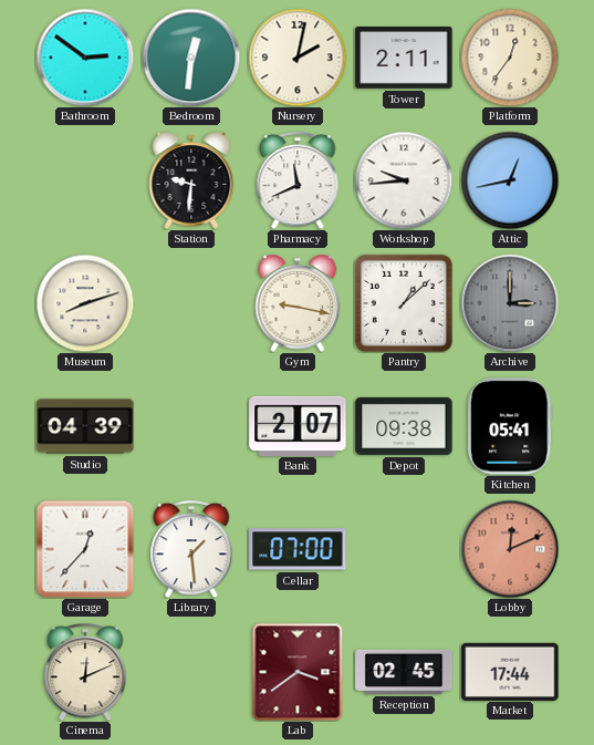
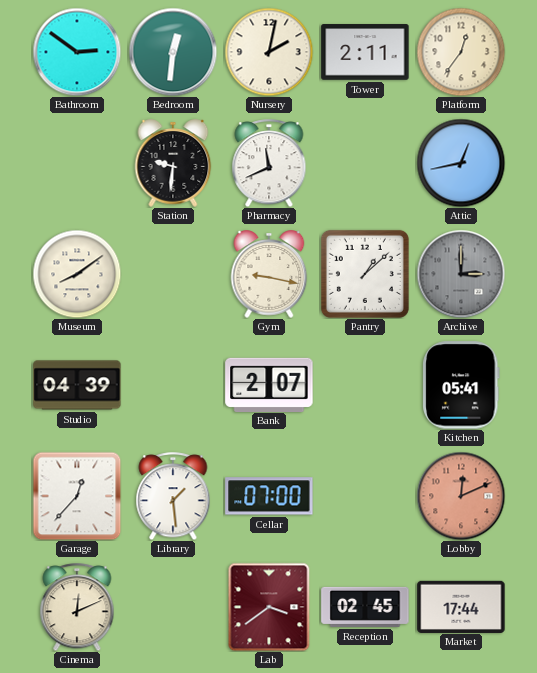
Workshop: 9:44 -> none (404, 180)
Museum: 8:12 -> 8:09 (77, 274)
Depot: 09:38 -> none (404, 426)
